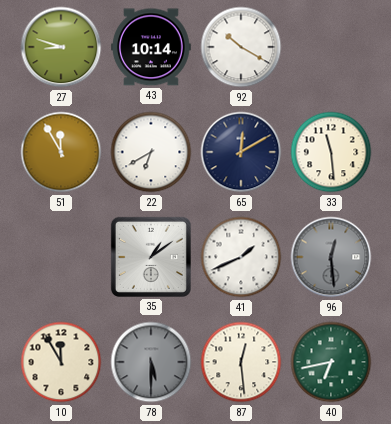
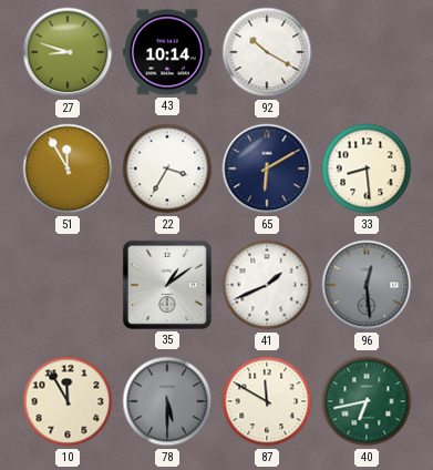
22: 6:40 -> 3:35 (167, 168)
65: 12:10 -> 6:10 (267, 168)
33: 11:29 -> 8:29 (367, 168)
87: 12:29 -> 11:50 (267, 401)
